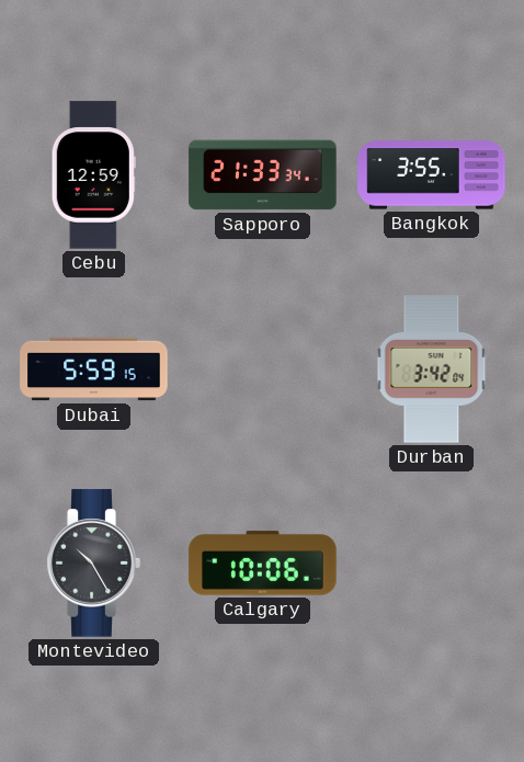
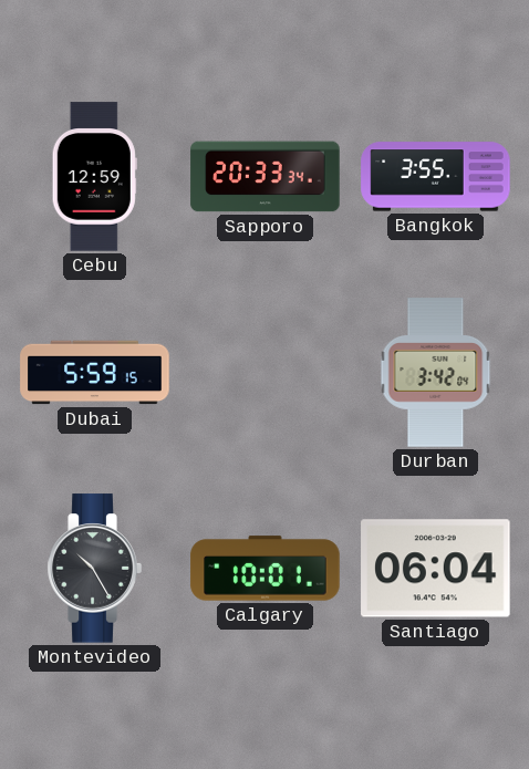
Sapporo: 21:33 -> 20:33 (266, 177)
Calgary: 10:06 -> 10:01 (266, 569)
Santiago: none -> 06:04 (436, 569)
